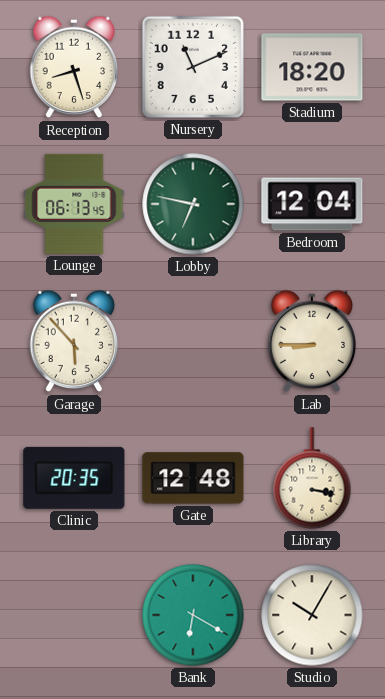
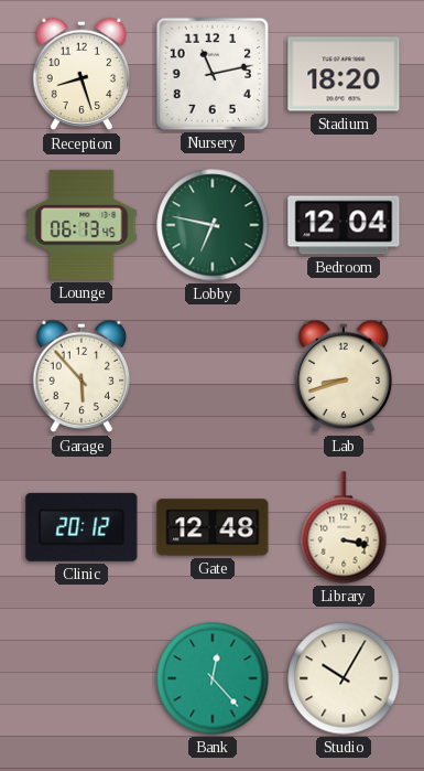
Nursery: 11:11 -> 11:13 (213, 74)
Lab: 8:45 -> 8:42 (344, 376)
Clinic: 20:35 -> 20:12 (81, 527)
Bank: 6:20 -> 12:23 (213, 678)
